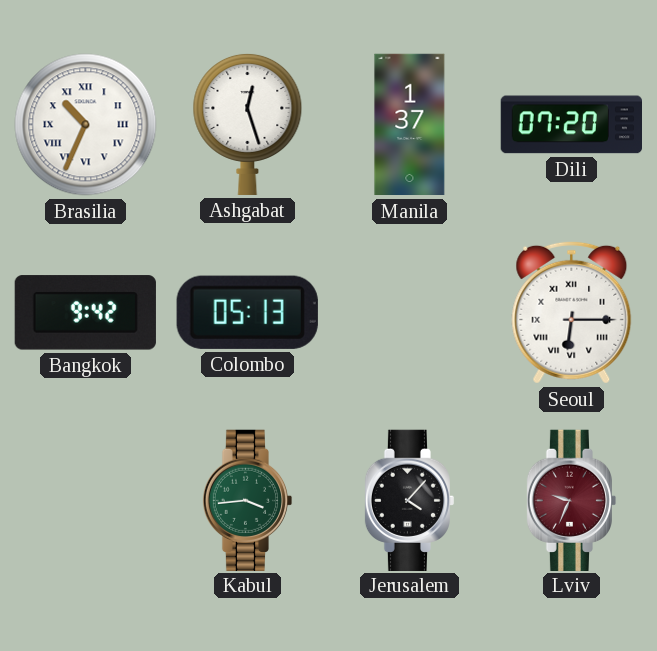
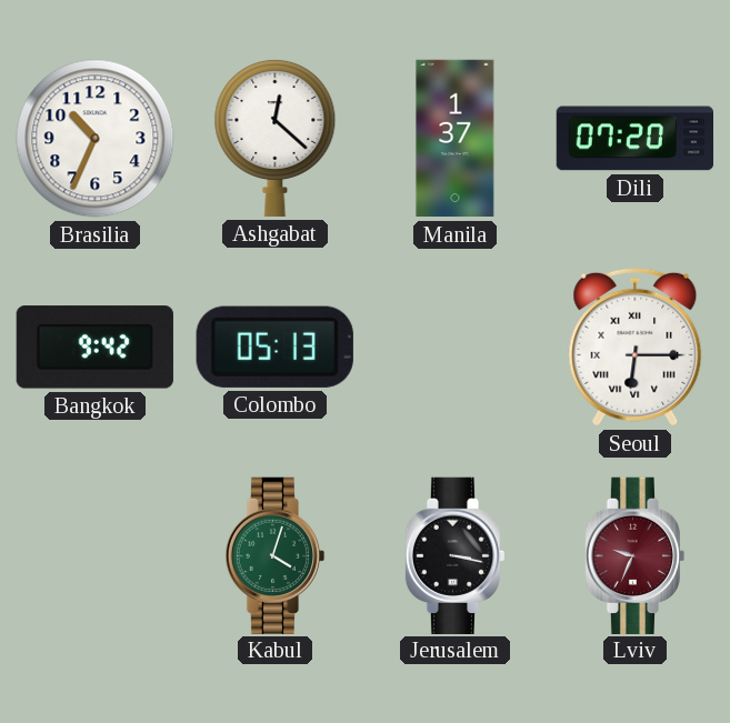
Brasilia numerals: Roman -> Arabic (96, 139)
Ashgabat: 12:27 -> 12:22 (276, 138)
Kabul: 3:44 -> 4:03 (276, 555)
Jerusalem: 4:07 -> 3:17 (456, 555)
